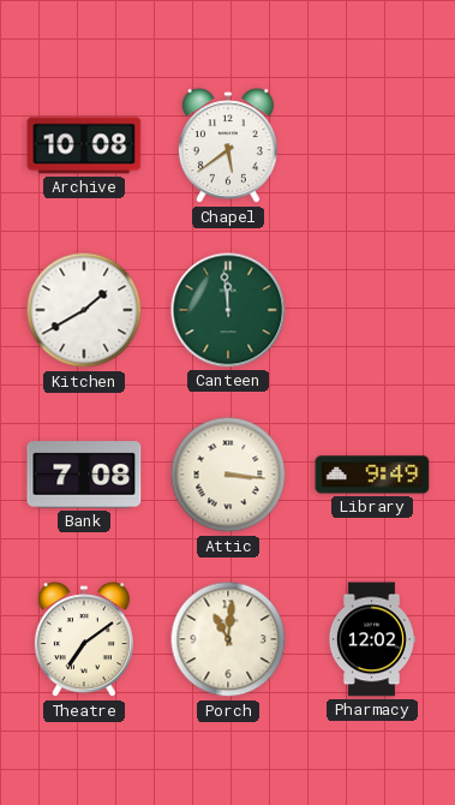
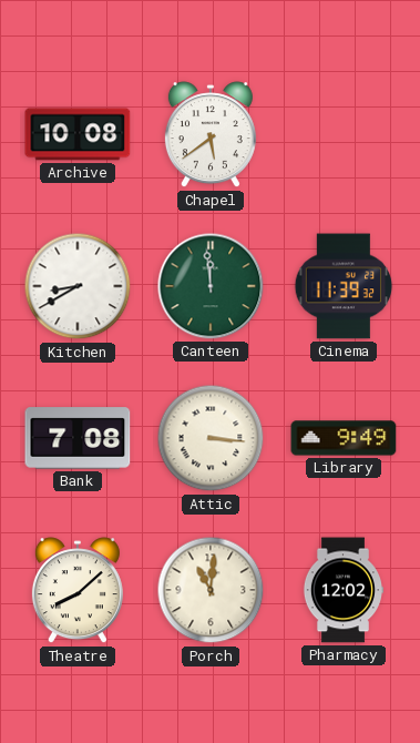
Kitchen: 1:40 -> 8:40 (78, 286)
Cinema: none -> 11:39 (344, 286)
Theatre: 7:09 -> 8:08 (78, 591)
